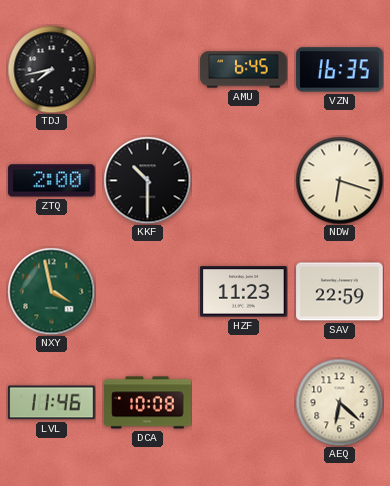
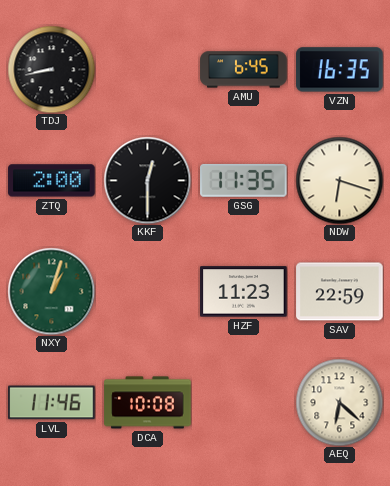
TDJ: 7:43 -> 8:43 (51, 69)
KKF: 10:30 -> 12:30 (147, 180)
GSG: none -> 11:35 (244, 180)
NXY: 3:58 -> 1:03 (51, 291)
